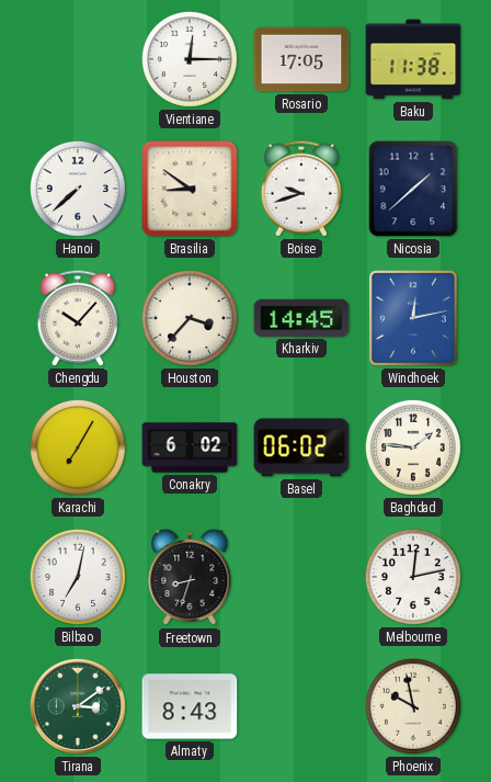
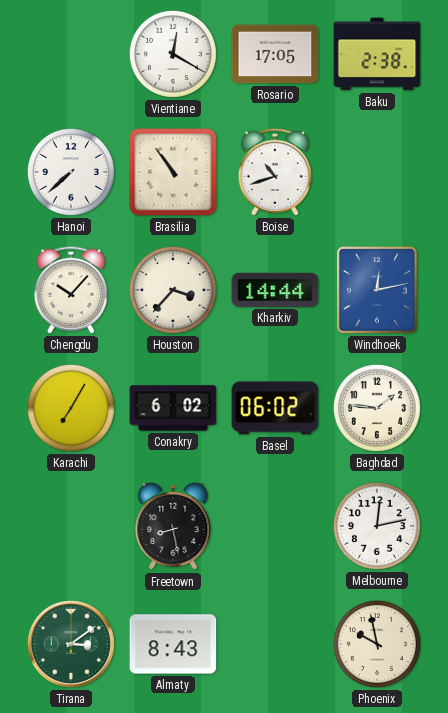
Vientiane: 12:15 -> 12:20 (173, 54)
Baku: 11:38 -> 2:38 (377, 54)
Brasilia: 8:51 -> 10:54 (173, 172)
Boise: 9:42 -> 10:42 (275, 172)
Nicosia: 1:38 -> none (413, 189)
Kharkiv: 14:45 -> 14:44 (275, 290)
Bilbao: 7:02 -> none (78, 577)
Freetown: 8:33 -> 8:28 (173, 526)
